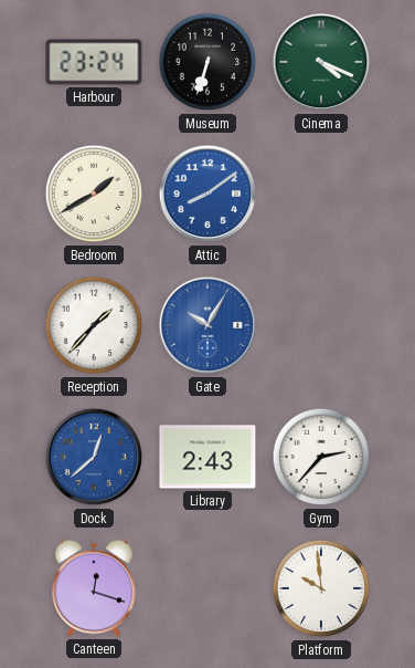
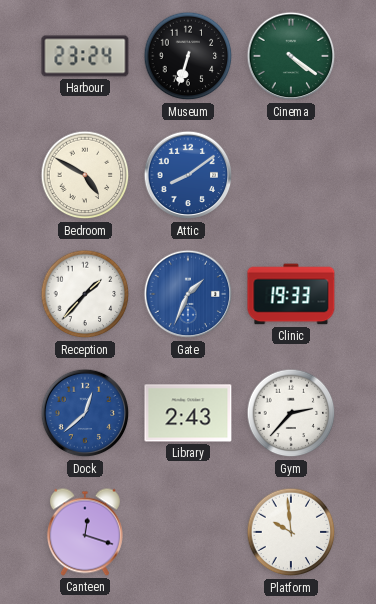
Cinema: 4:19 -> 4:21 (291, 56)
Bedroom: 1:40 -> 4:50 (85, 175)
Gate: 10:05 -> 1:34 (188, 294)
Clinic: none -> 19:33 (291, 294)
